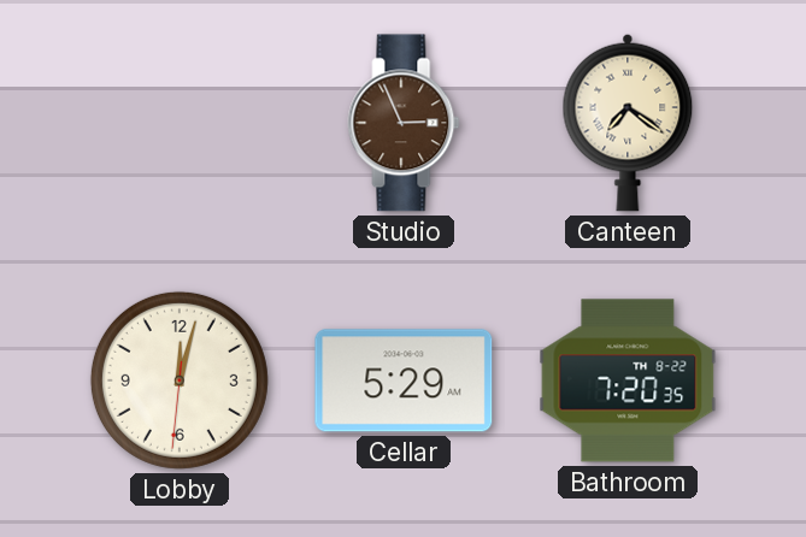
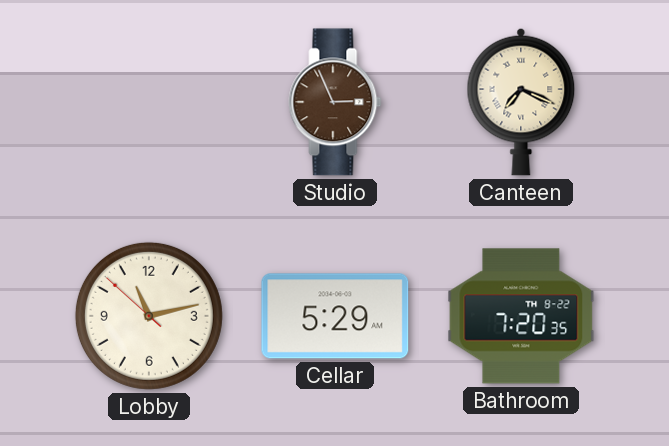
Canteen: 7:21 -> 7:19 (521, 102)
Lobby: 12:02 -> 11:12 (149, 316)
